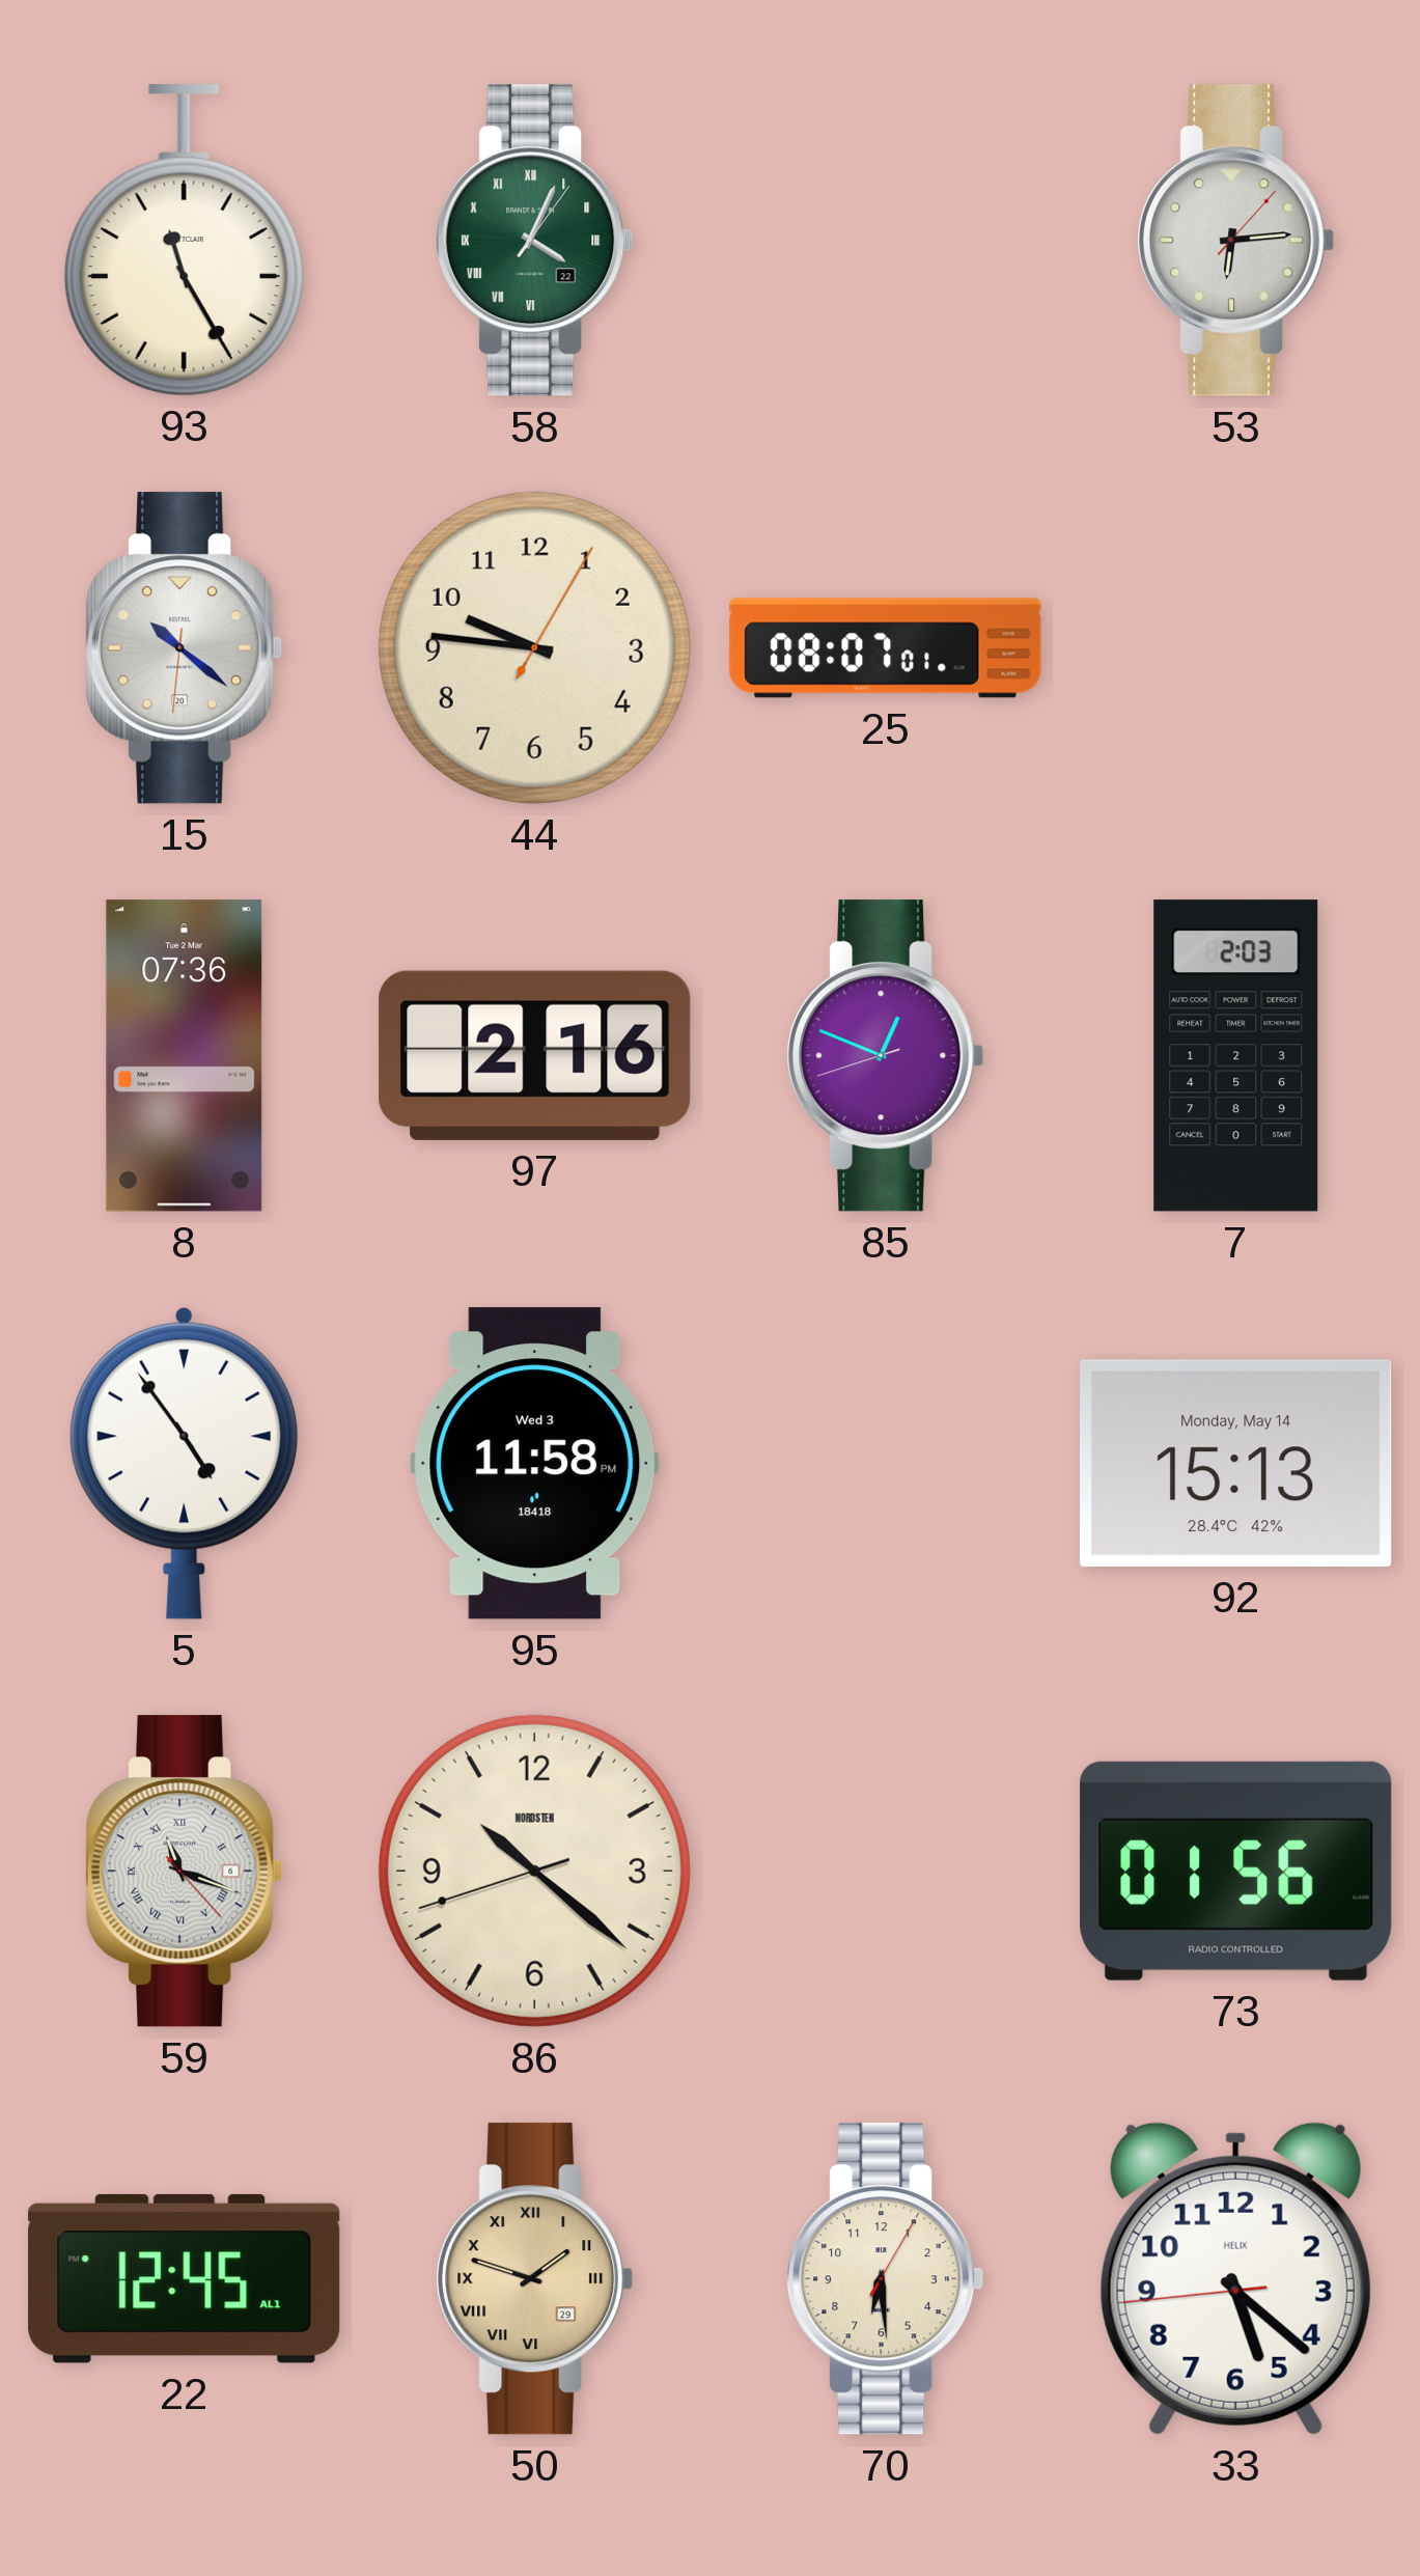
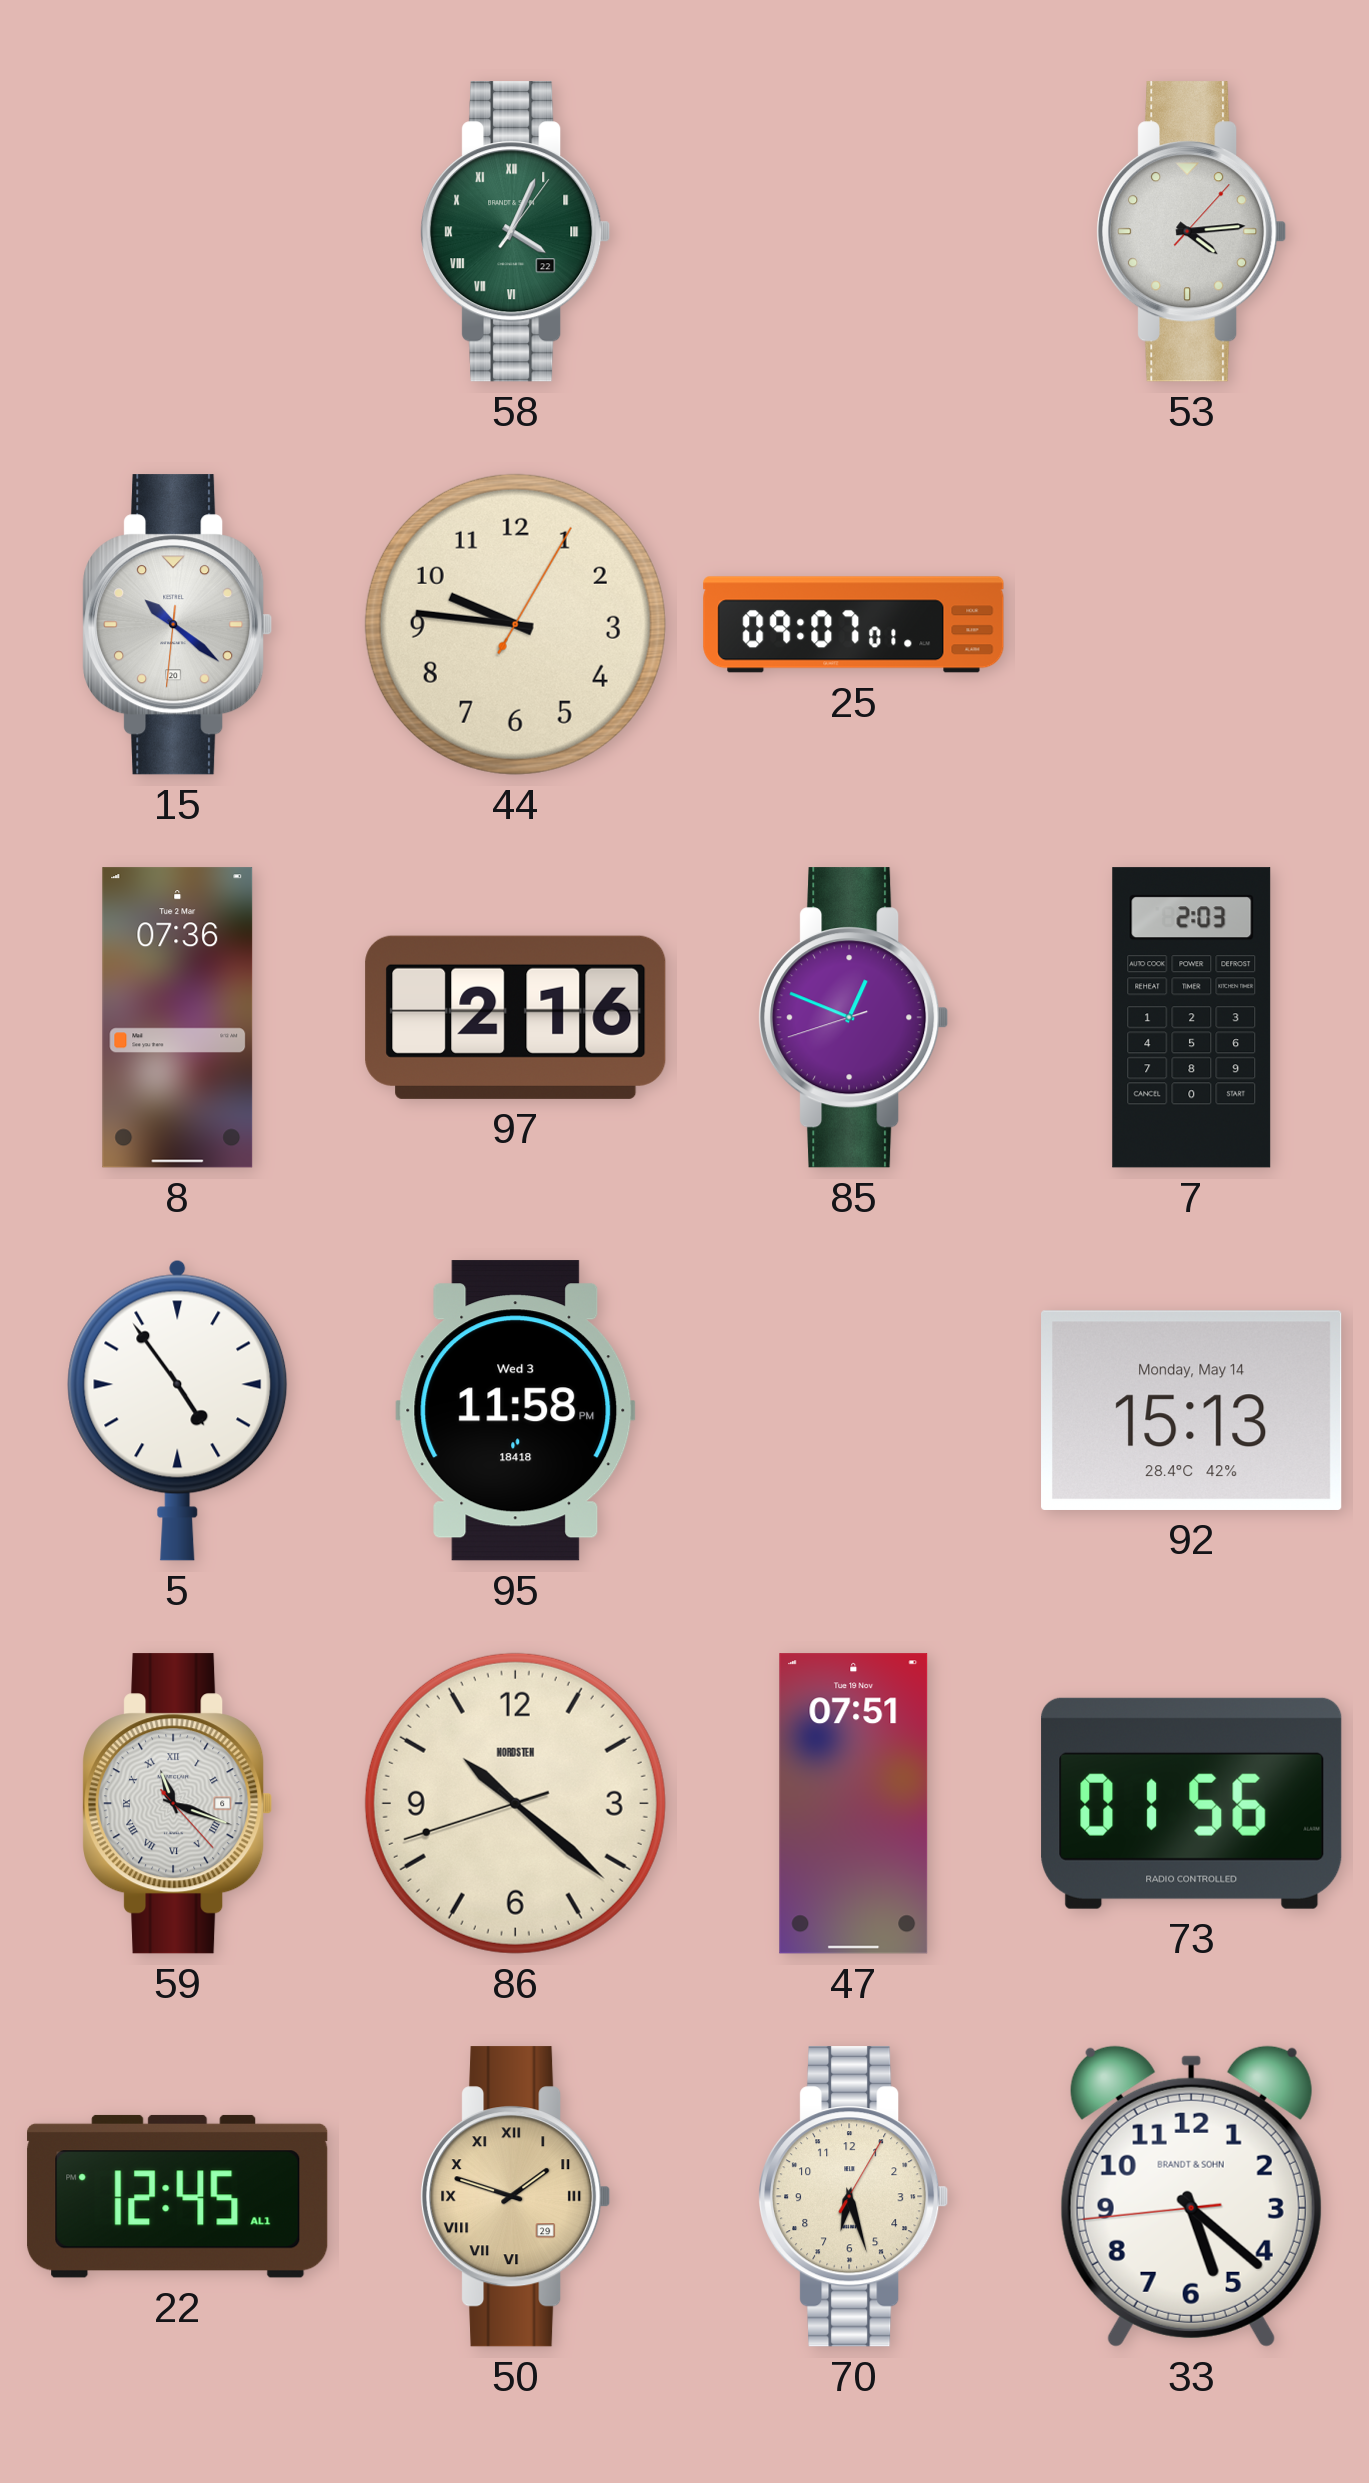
93: 11:25 -> none (184, 240)
53: 6:14 -> 4:14 (1192, 232)
25: 08:07 -> 09:07 (854, 625)
47: none -> 07:51 (854, 1804)
70: 6:29 -> 6:27 (854, 2197)
33 brand: HELIX -> BRANDT & SOHN (1191, 2196)
